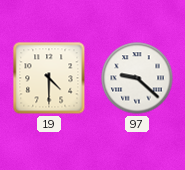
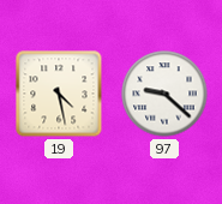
19: 4:30 -> 4:28 (59, 94)
